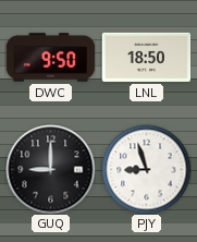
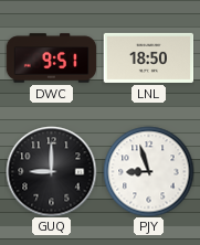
DWC: 9:50 -> 9:51 (51, 58)
